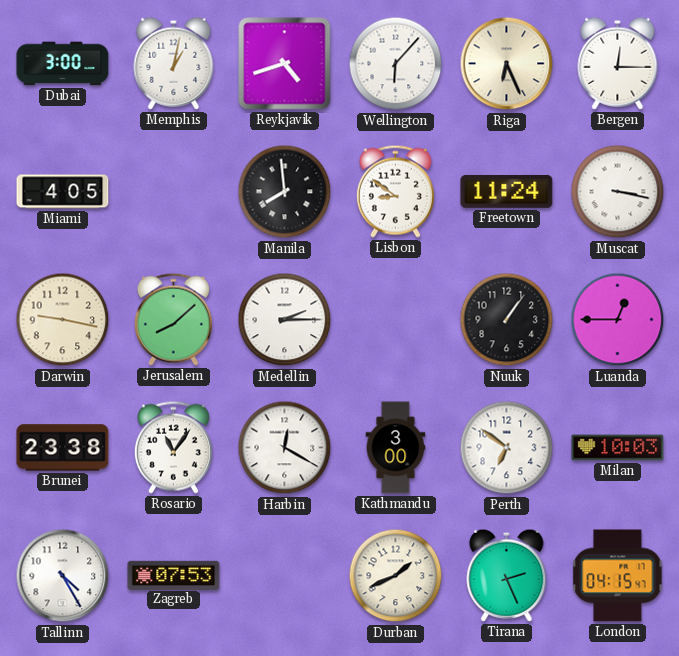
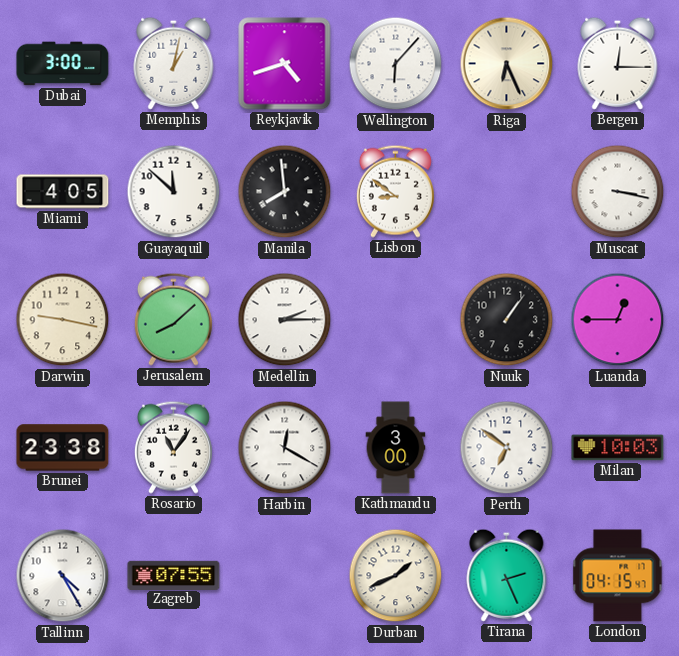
Guayaquil: none -> 11:52 (174, 192)
Freetown: 11:24 -> none (507, 191)
Zagreb: 07:53 -> 07:55 (174, 575)
